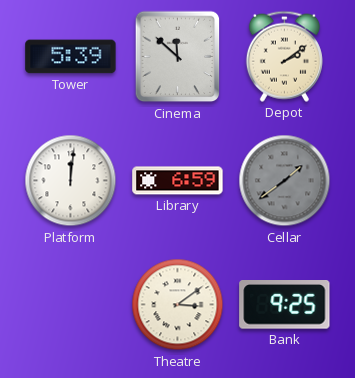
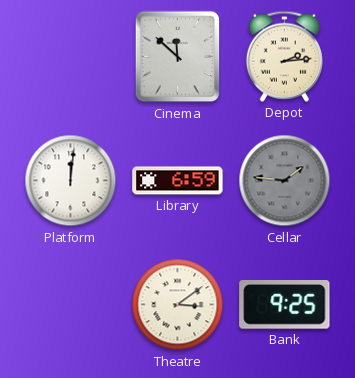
Tower: 5:39 -> none (71, 57)
Depot: 2:09 -> 2:14 (284, 56)
Cellar: 1:39 -> 1:46 (285, 181)
